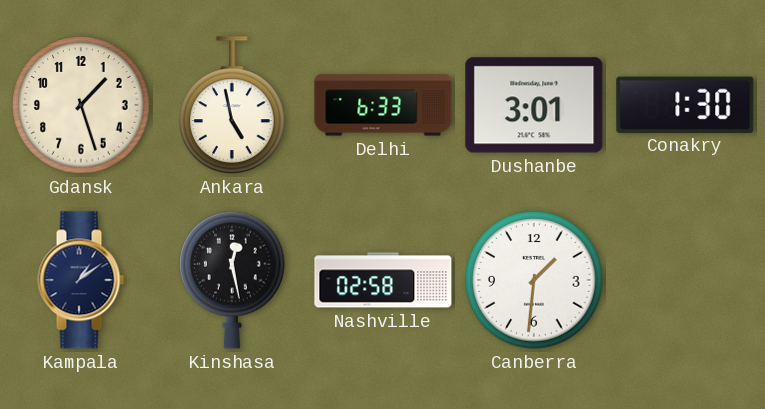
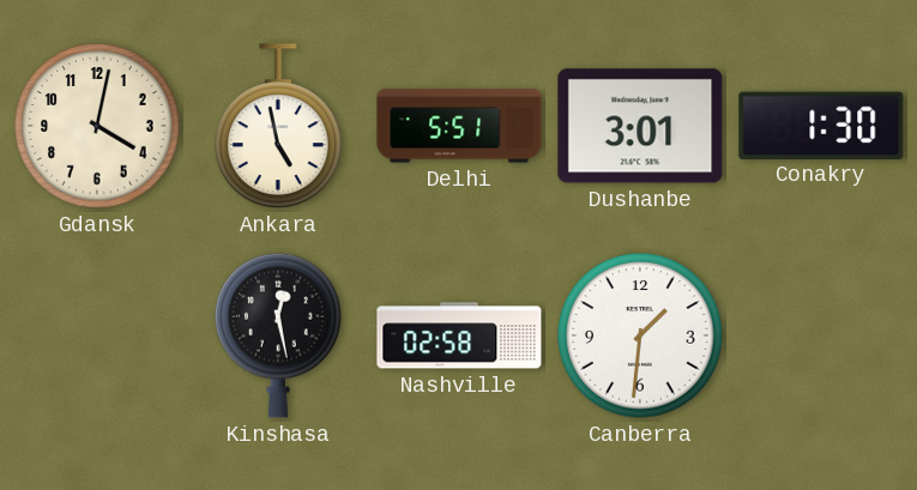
Gdansk: 1:27 -> 4:02 (97, 126)
Delhi: 6:33 -> 5:51 (459, 126)
Kampala: 1:09 -> none (81, 280)
